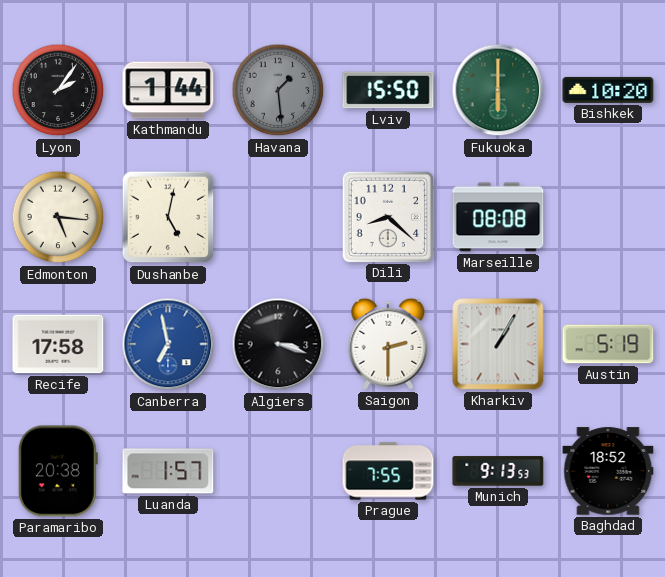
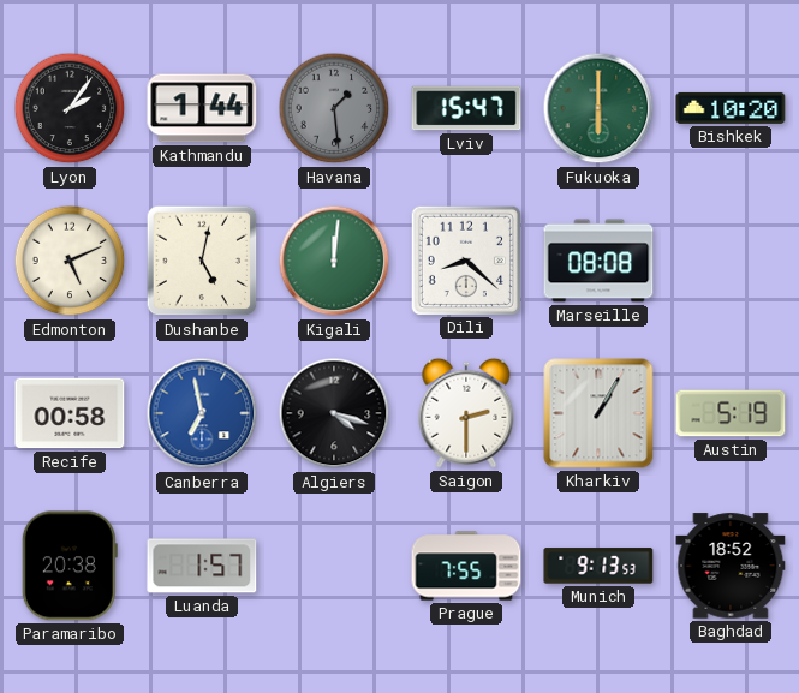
Lviv: 15:50 -> 15:47 (466, 108)
Edmonton: 5:16 -> 5:11 (70, 261)
Kigali: none -> 12:01 (334, 261)
Recife: 17:58 -> 00:58 (70, 413)
Algiers: 3:18 -> 4:18 (334, 413)
